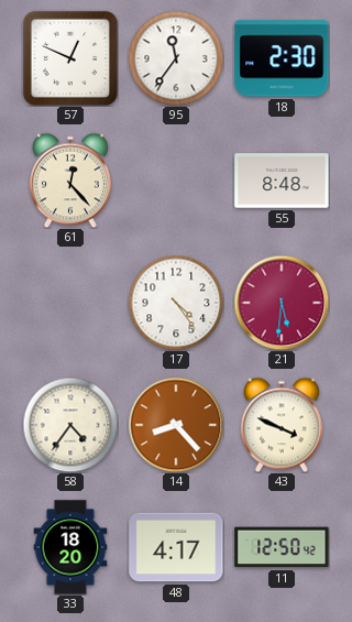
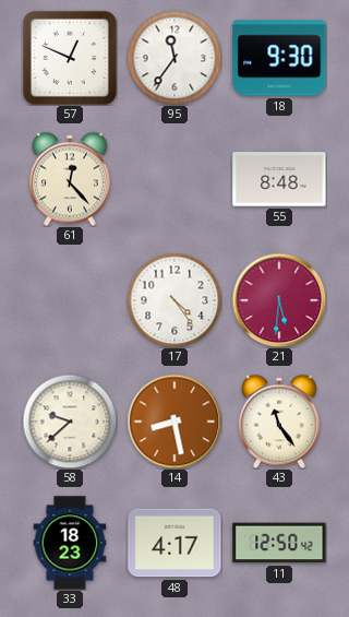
18: 2:30 -> 9:30 (279, 58)
58: 4:36 -> 9:38 (70, 422)
14: 8:23 -> 8:28 (174, 422)
43: 3:49 -> 11:24 (279, 422)
33: 18:20 -> 18:23 (70, 543)
